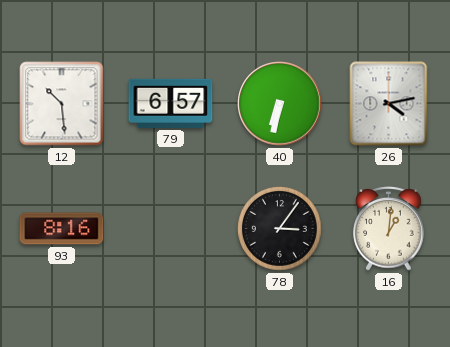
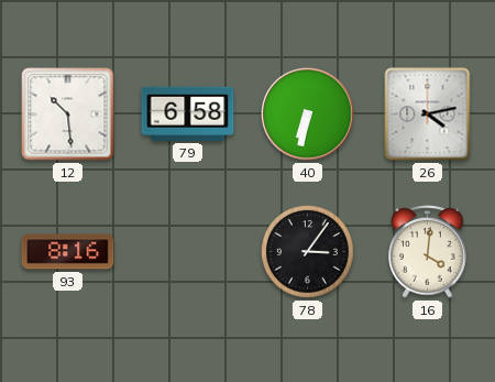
79: 6:57 -> 6:58 (188, 113)
16: 1:01 -> 4:01 (428, 252)
